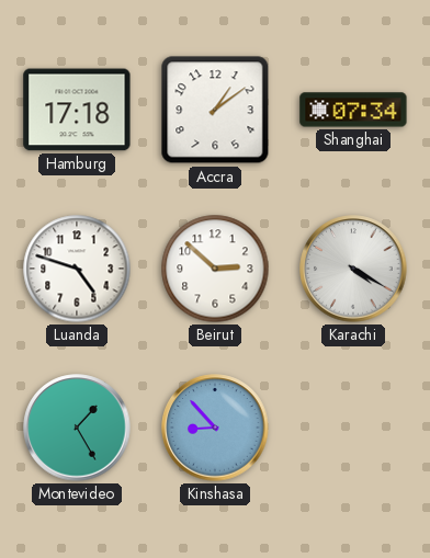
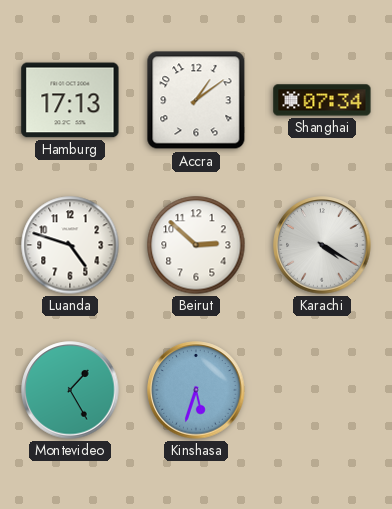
Hamburg: 17:18 -> 17:13 (70, 100)
Kinshasa: 8:53 -> 5:33 (196, 390)
